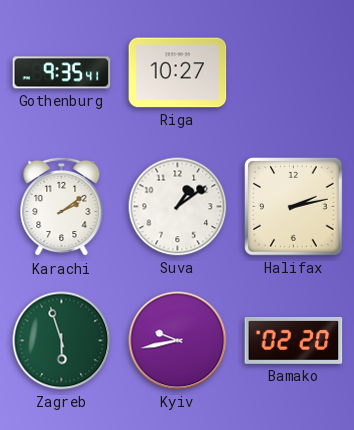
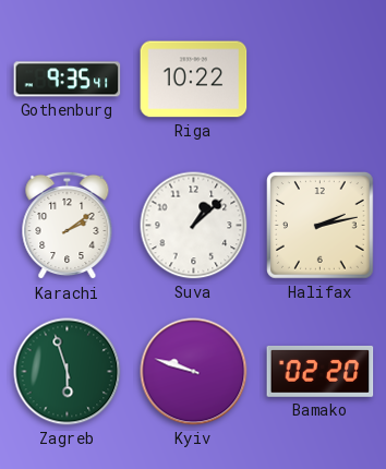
Riga: 10:27 -> 10:22 (194, 80)
Suva: 1:09 -> 1:08 (194, 226)
Kyiv: 9:43 -> 9:48 (194, 372)
